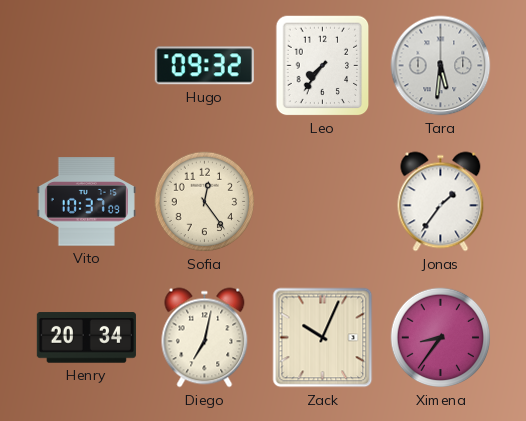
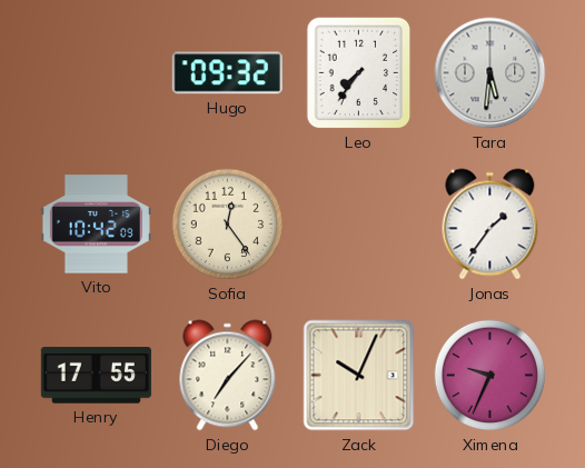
Vito: 10:37 -> 10:42 (96, 225)
Henry: 20:34 -> 17:55 (96, 376)
Diego: 7:02 -> 7:07 (228, 376)
Ximena: 8:36 -> 9:34 (490, 376)
